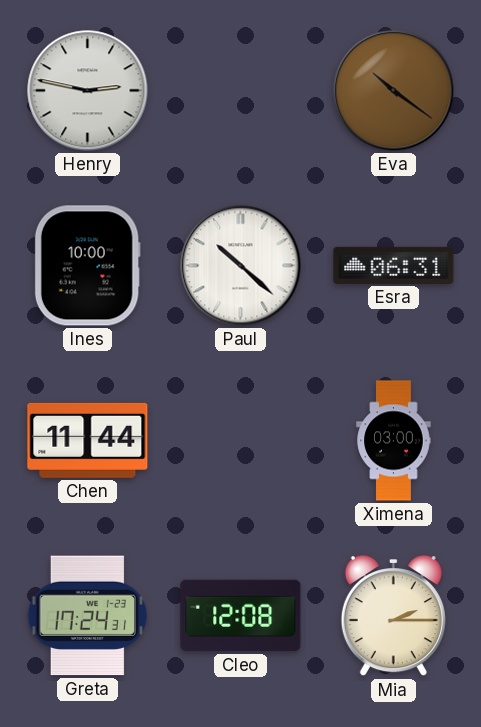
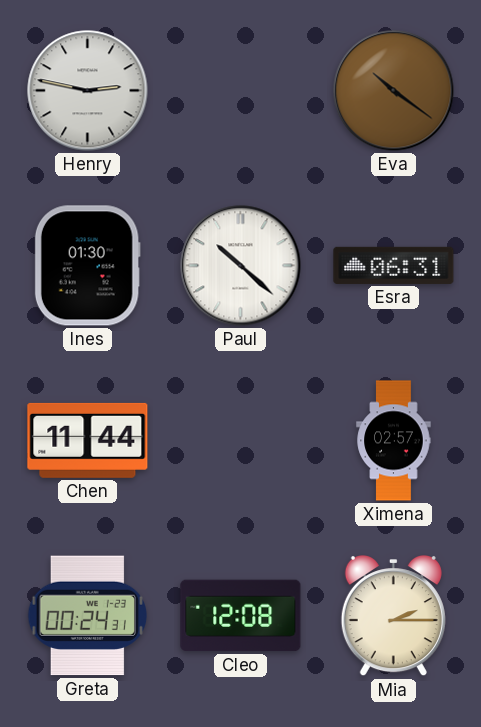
Ines: 10:00 -> 01:30 (87, 266)
Ximena: 03:00 -> 02:57 (394, 441)
Greta: 17:24 -> 00:24 (87, 616)
